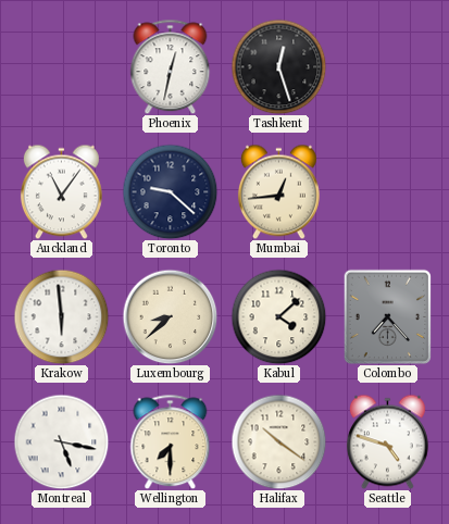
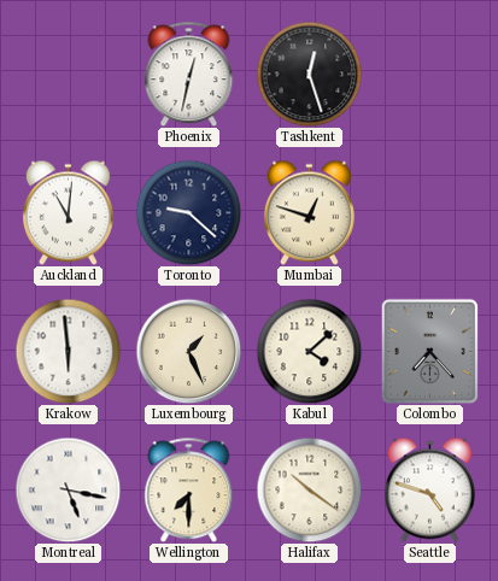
Auckland: 11:06 -> 11:01 (68, 212)
Mumbai: 12:44 -> 12:48 (309, 212)
Luxembourg: 8:38 -> 1:26 (188, 351)
